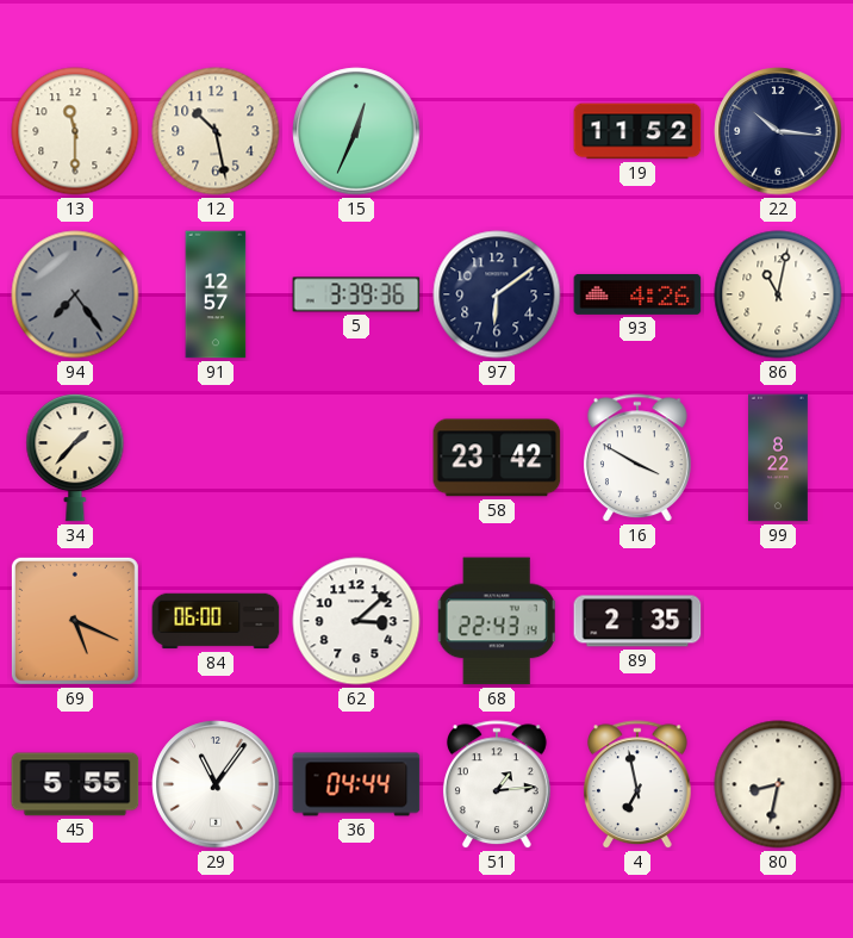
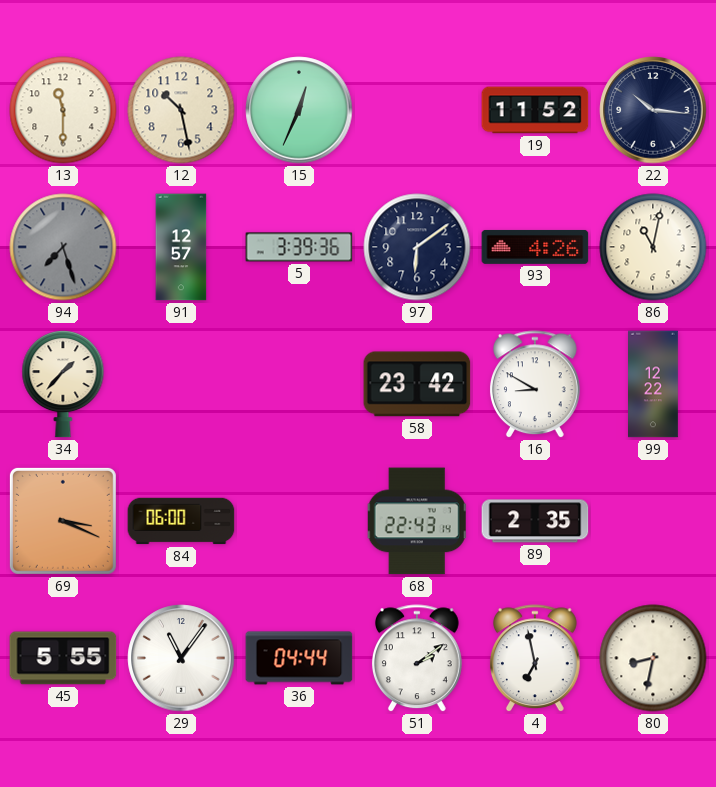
94: 7:24 -> 7:27 (63, 247)
16: 3:50 -> 8:50 (535, 385)
99: 8:22 -> 12:22 (654, 384)
69: 5:19 -> 3:19 (63, 521)
62: 3:08 -> none (356, 621)
51: 1:14 -> 2:09 (417, 659)
